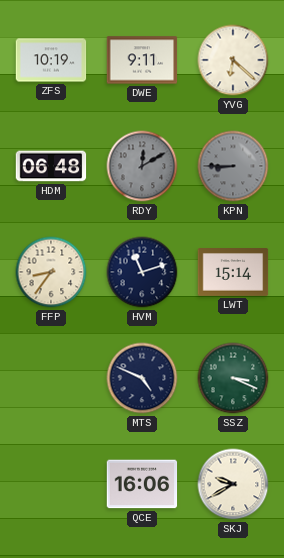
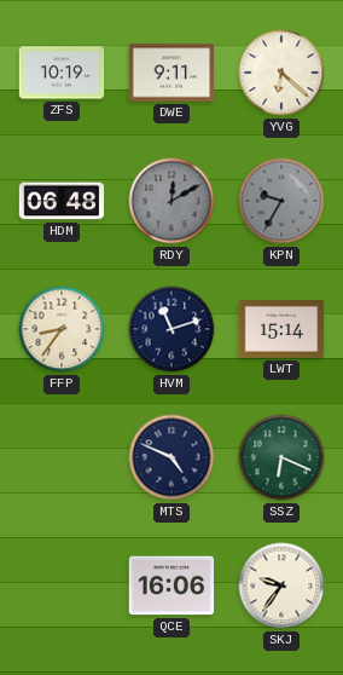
KPN: 8:45 -> 9:35 (281, 201)
SSZ: 3:19 -> 6:19 (281, 457)
SKJ: 9:40 -> 9:36 (281, 585)
